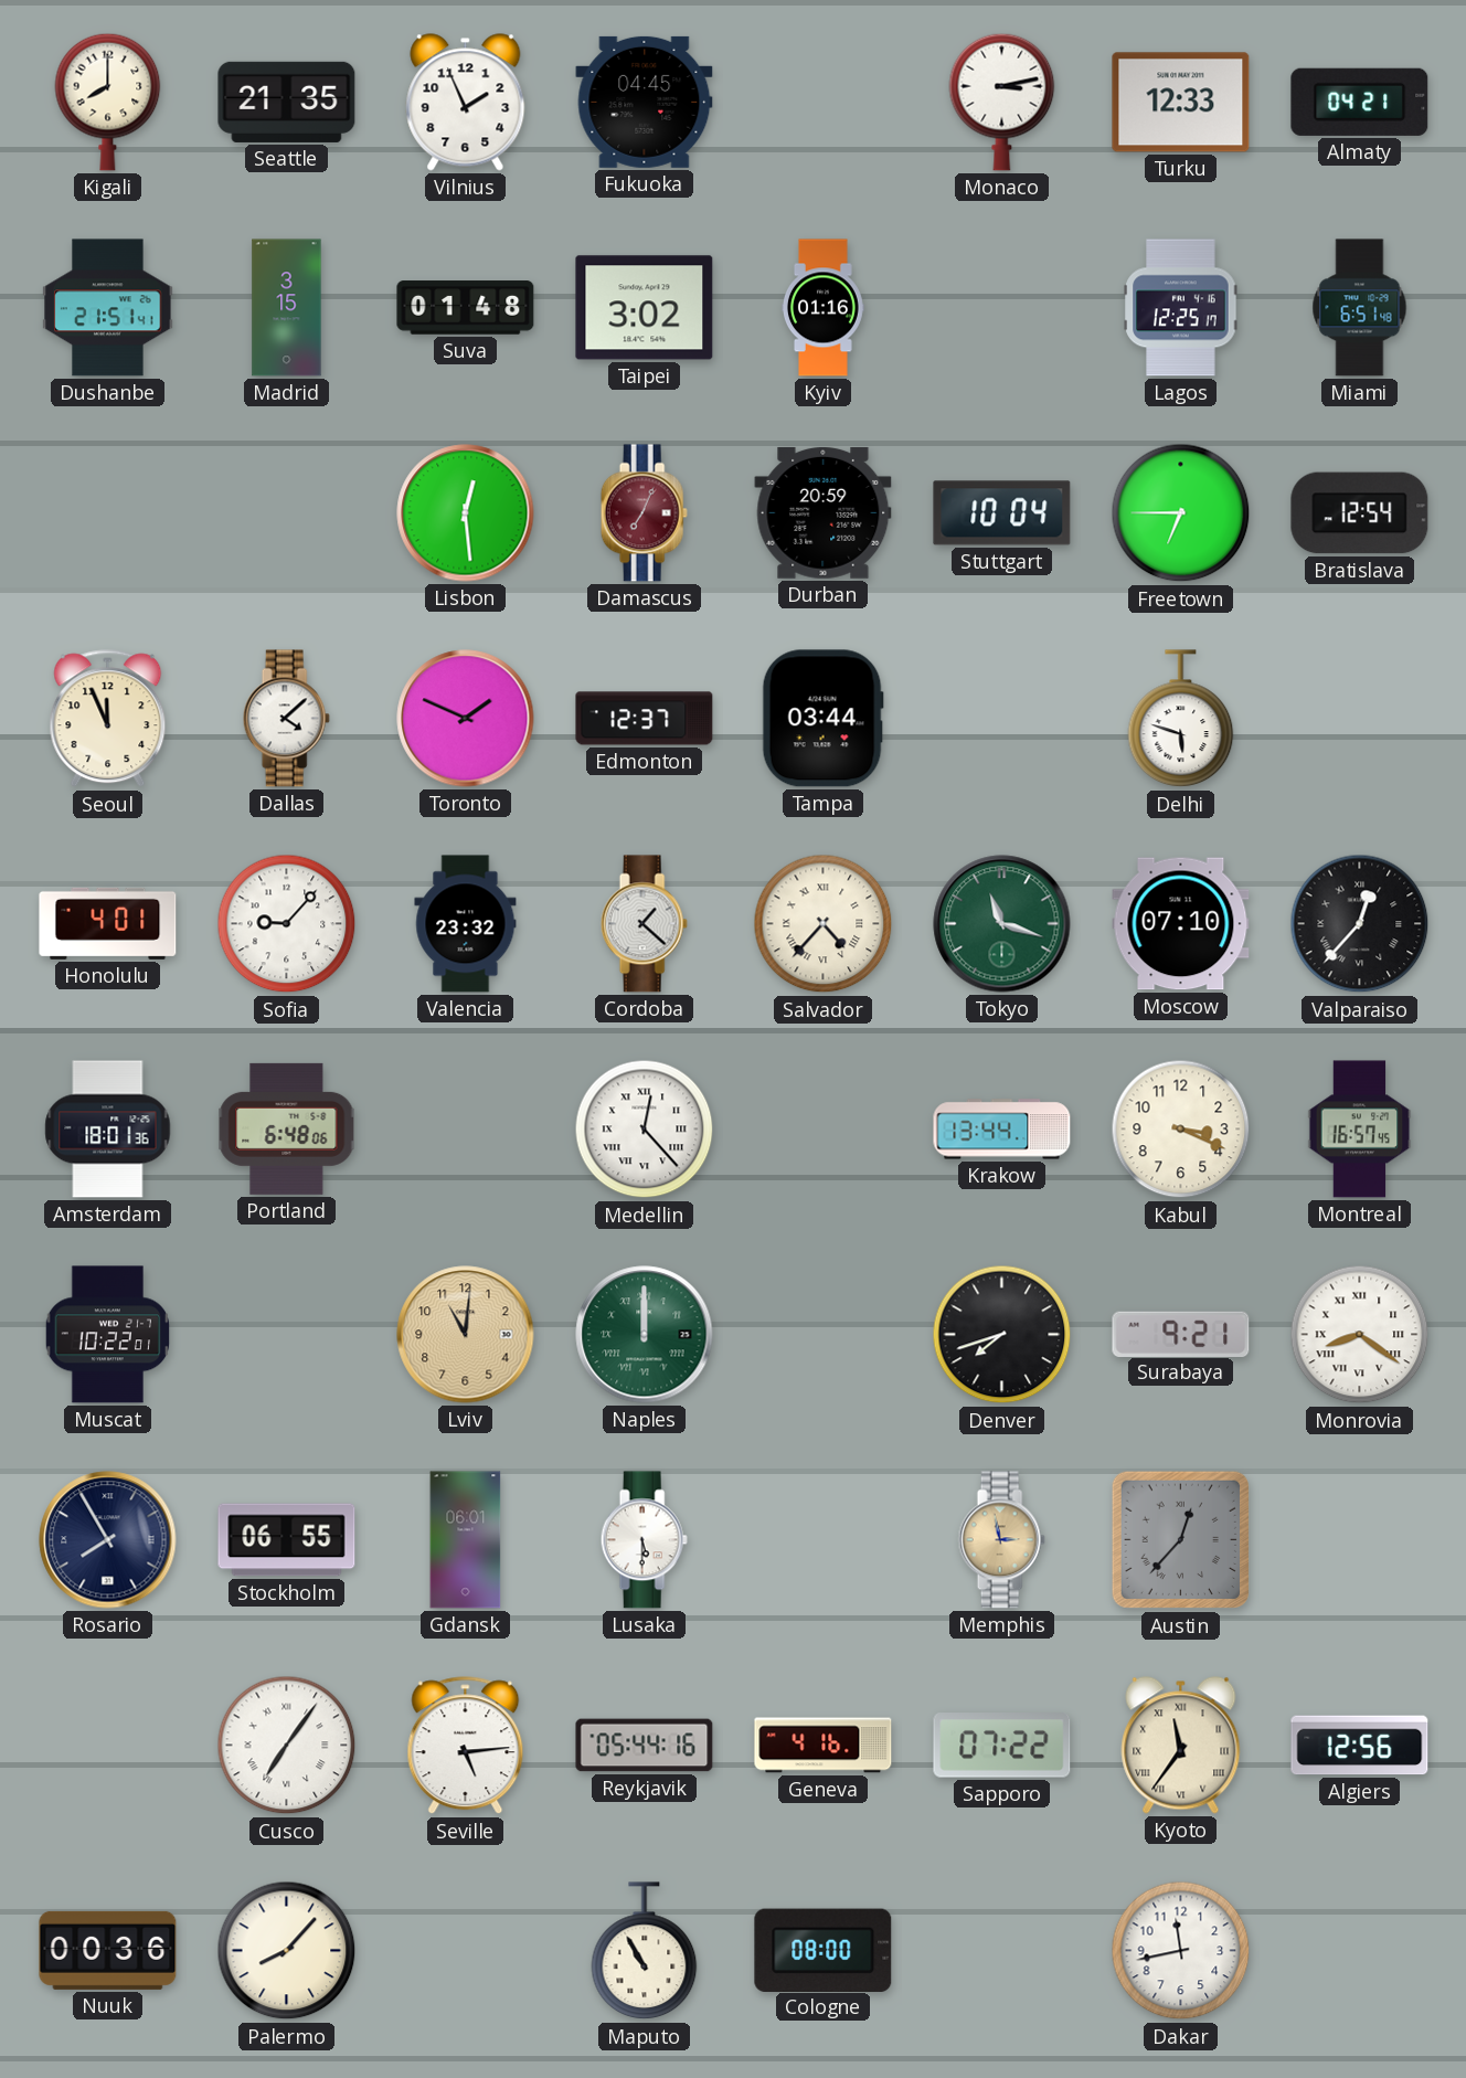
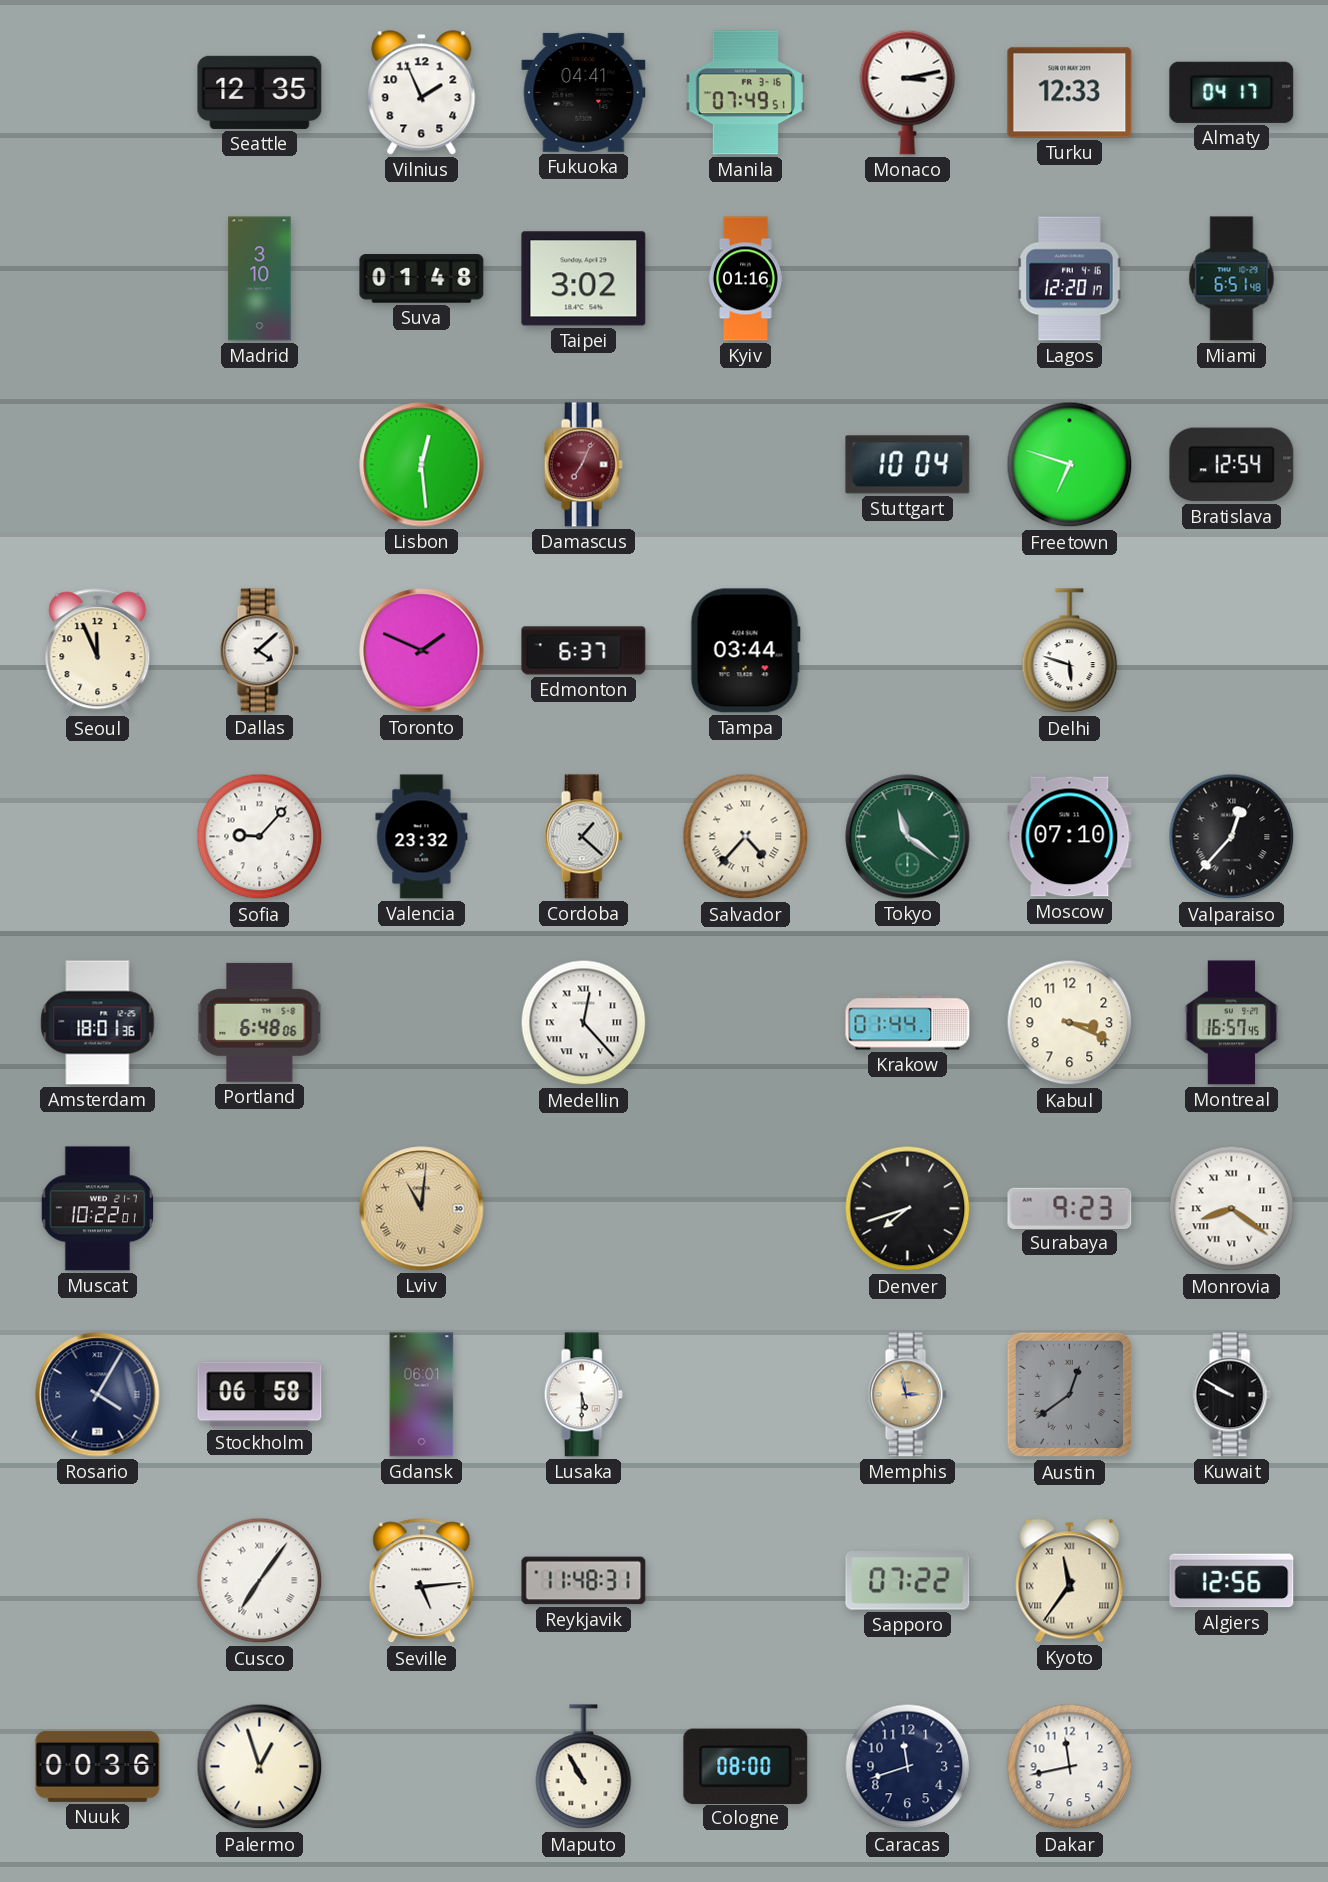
Kigali: 8:00 -> none (108, 102)
Seattle: 21:35 -> 12:35 (260, 92)
Fukuoka: 04:45 -> 04:41 (584, 92)
Manila: none -> 07:49 (745, 93)
Almaty: 04:21 -> 04:17 (1232, 92)
Dushanbe: 21:51 -> none (108, 308)
Madrid: 3:15 -> 3:10 (260, 279)
Lagos: 12:25 -> 12:20 (1070, 279)
Durban: 20:59 -> none (824, 512)
Freetown: 6:45 -> 6:48 (1070, 465)
Edmonton: 12:37 -> 6:37 (584, 651)
Honolulu: 4:01 -> none (108, 923)
Tokyo: 11:18 -> 11:21 (908, 837)
Krakow: 13:44 -> 01:44 (908, 1023)
Lviv numerals: Arabic -> Roman (422, 1209)
Naples: 12:00 -> none (645, 1335)
Surabaya: 9:21 -> 9:23 (1070, 1208)
Rosario: 7:55 -> 4:05 (98, 1395)
Stockholm: 06:55 -> 06:58 (260, 1395)
Austin: 12:37 -> 12:39 (1070, 1395)
Kuwait: none -> 9:50 (1231, 1395)
Reykjavik: 05:44 -> 11:48 (584, 1581)
Geneva: 4:16 -> none (824, 1746)
Palermo: 8:07 -> 12:57 (260, 1767)
Caracas: none -> 11:42 (908, 1767)
